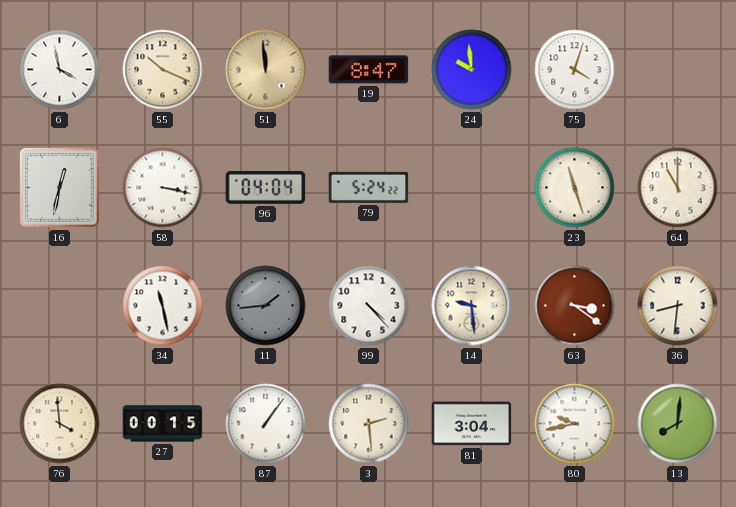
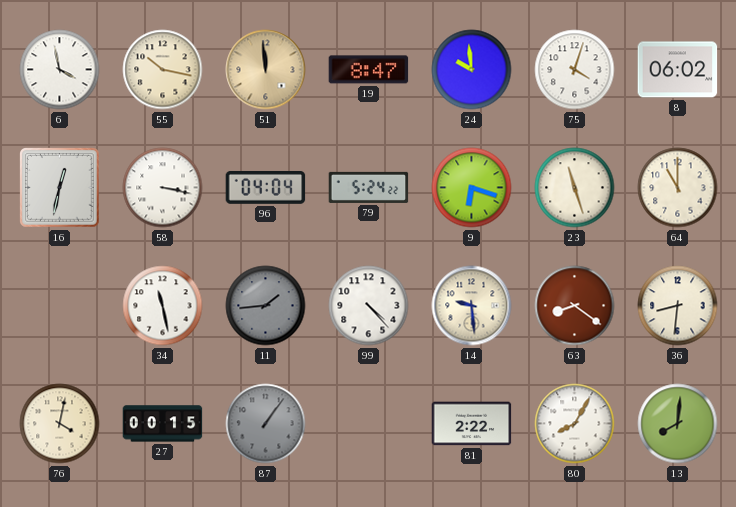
55: 10:19 -> 10:17 (163, 70)
8: none -> 06:02 (678, 70)
9: none -> 6:18 (472, 188)
63: 3:21 -> 8:21 (575, 306)
76: 3:59 -> 4:02 (60, 424)
87 dial: white -> grey (266, 424)
3: 2:29 -> none (369, 424)
81: 3:04 -> 2:22 (472, 424)
80: 9:43 -> 8:05 (575, 424)
